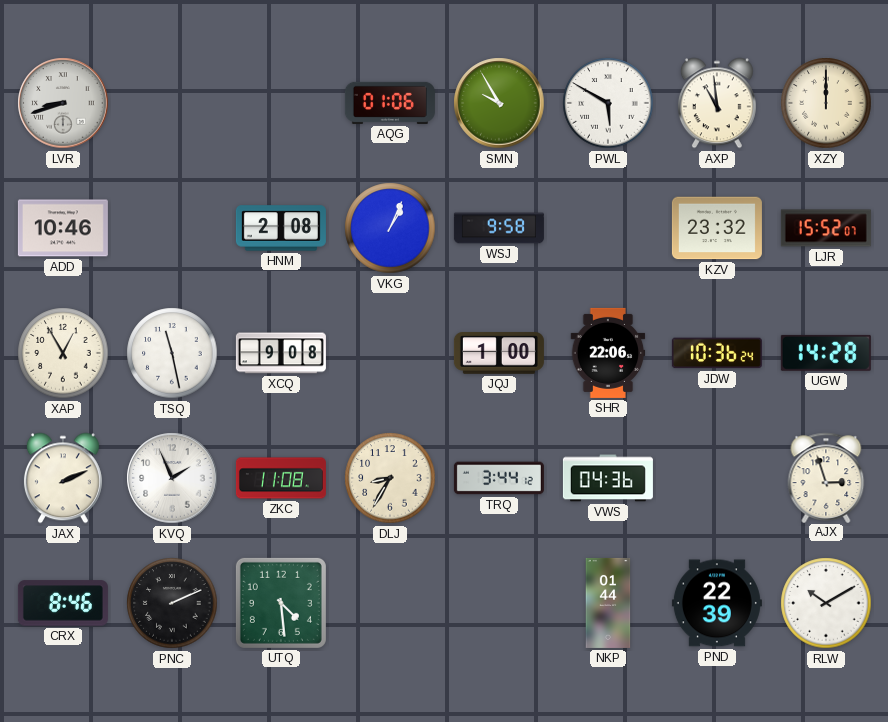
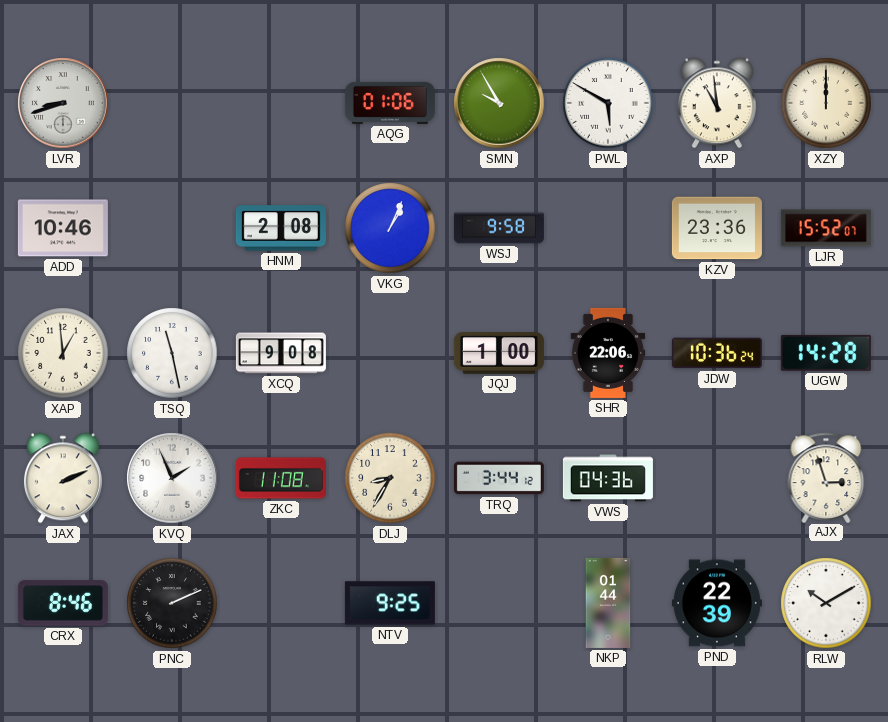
KZV: 23:32 -> 23:36 (717, 228)
XAP: 12:55 -> 12:59 (63, 353)
UTQ: 4:29 -> none (281, 603)
NTV: none -> 9:25 (390, 603)
